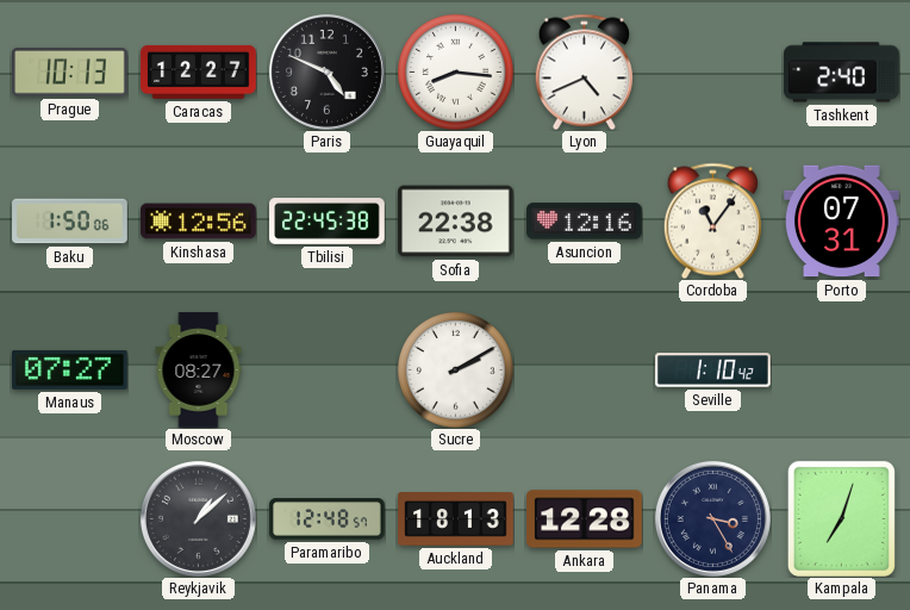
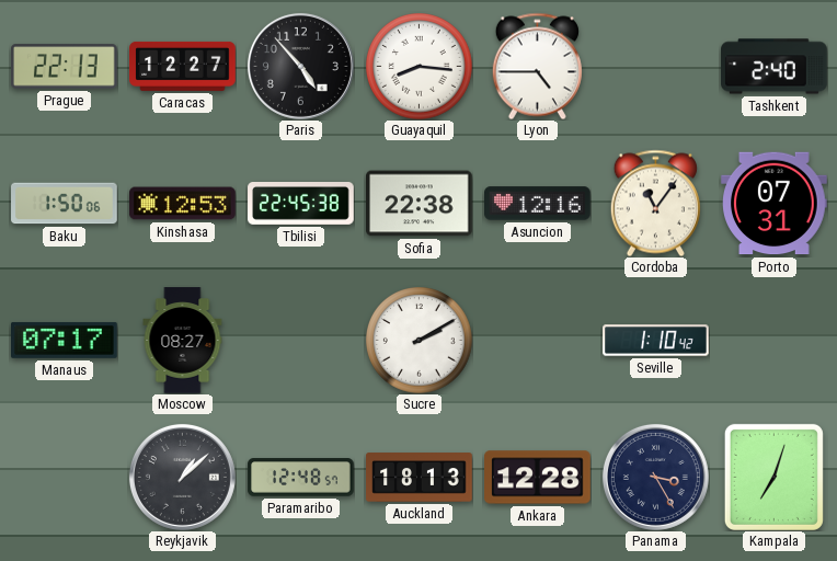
Prague: 10:13 -> 22:13 (65, 67)
Paris: 4:49 -> 4:53 (300, 66)
Lyon: 4:41 -> 4:45 (537, 66)
Kinshasa: 12:56 -> 12:53 (183, 204)
Manaus: 07:27 -> 07:17 (65, 340)
